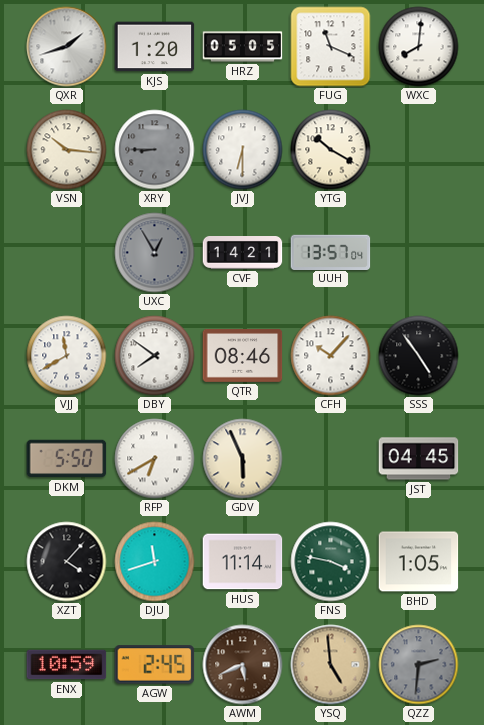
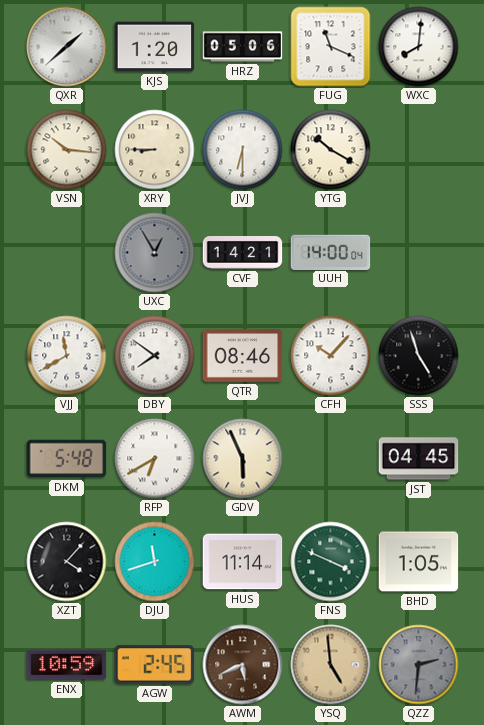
QXR: 1:42 -> 1:38 (67, 47)
HRZ: 05:05 -> 05:06 (243, 47)
XRY dial: grey -> cream (155, 150)
UUH: 13:57 -> 14:00 (331, 252)
SSS: 4:54 -> 4:57 (419, 356)
DKM: 5:50 -> 5:48 (67, 459)
FNS: 3:47 -> 3:49 (331, 562)
